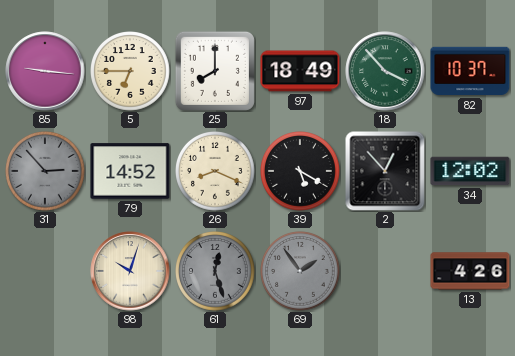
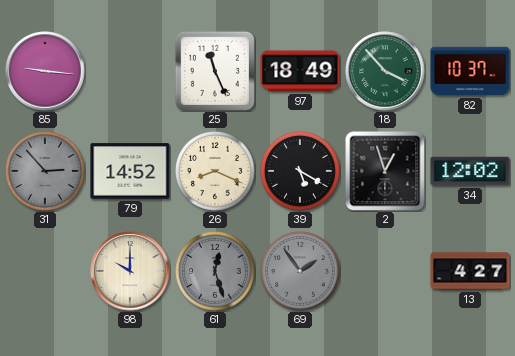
5: 6:45 -> none (131, 72)
25: 8:00 -> 11:26 (215, 71)
2: 12:53 -> 12:57 (385, 171)
98: 10:03 -> 10:00 (130, 271)
13: 4:26 -> 4:27 (470, 271)
